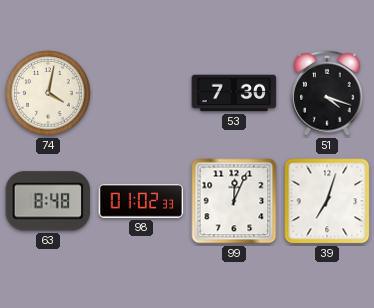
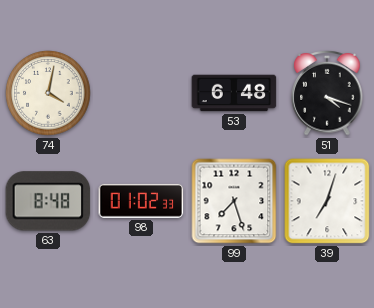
53: 7:30 -> 6:48 (234, 93)
99: 12:04 -> 7:27 (234, 201)
